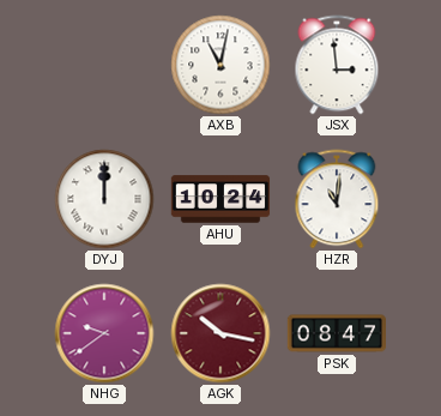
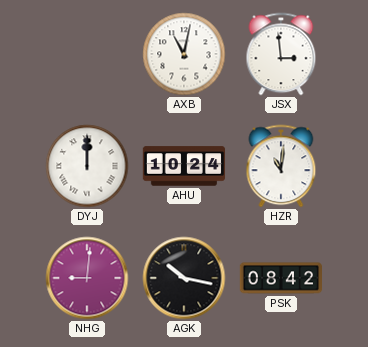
NHG: 9:39 -> 9:01 (87, 278)
AGK dial: burgundy -> black (184, 278)
PSK: 08:47 -> 08:42 (281, 278)
